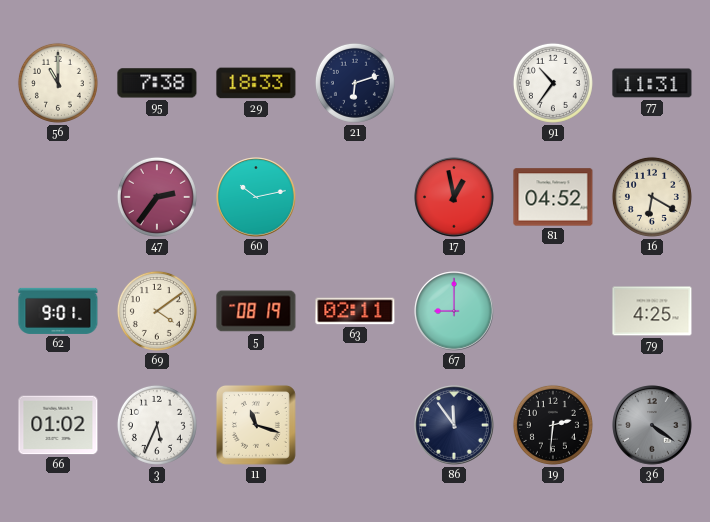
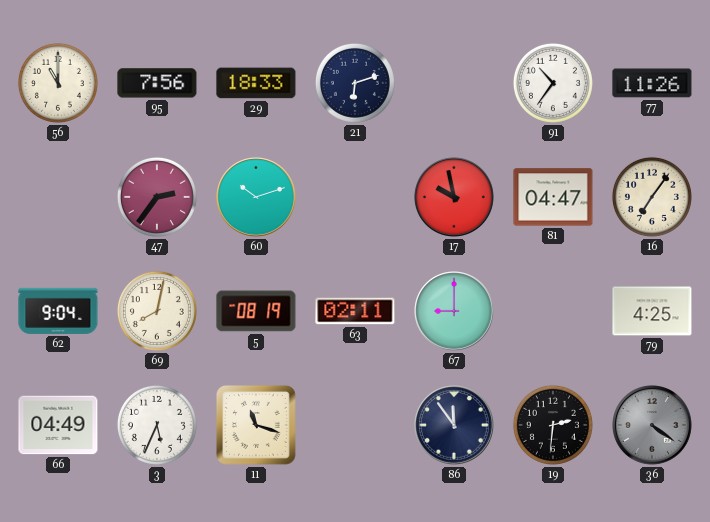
95: 7:38 -> 7:56 (157, 83)
77: 11:31 -> 11:26 (652, 83)
60: 10:13 -> 10:12 (256, 197)
17: 12:58 -> 9:58 (454, 197)
81: 04:52 -> 04:47 (553, 197)
16: 6:20 -> 7:06 (652, 197)
62: 9:01 -> 9:04 (58, 311)
69: 4:09 -> 8:02 (157, 311)
66: 01:02 -> 04:49 (58, 425)
